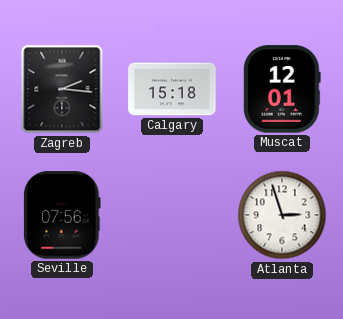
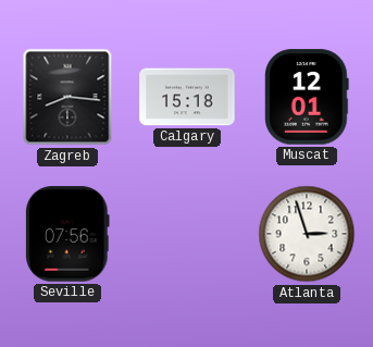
Zagreb: 2:16 -> 8:16 (67, 97)
